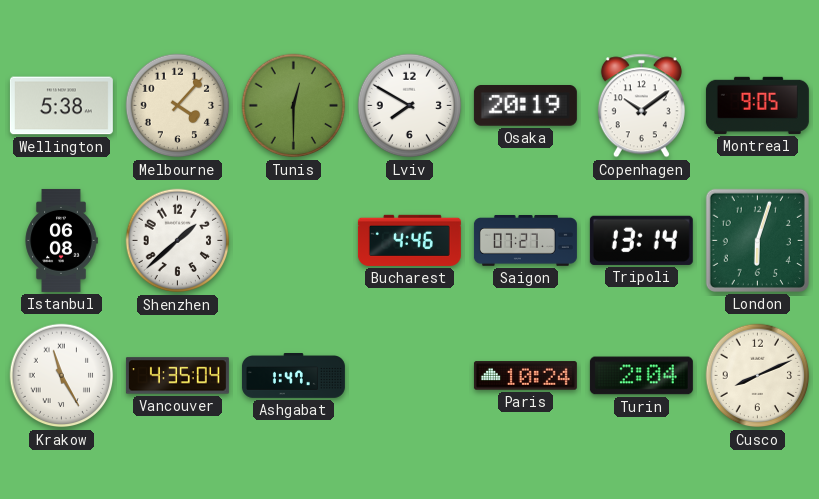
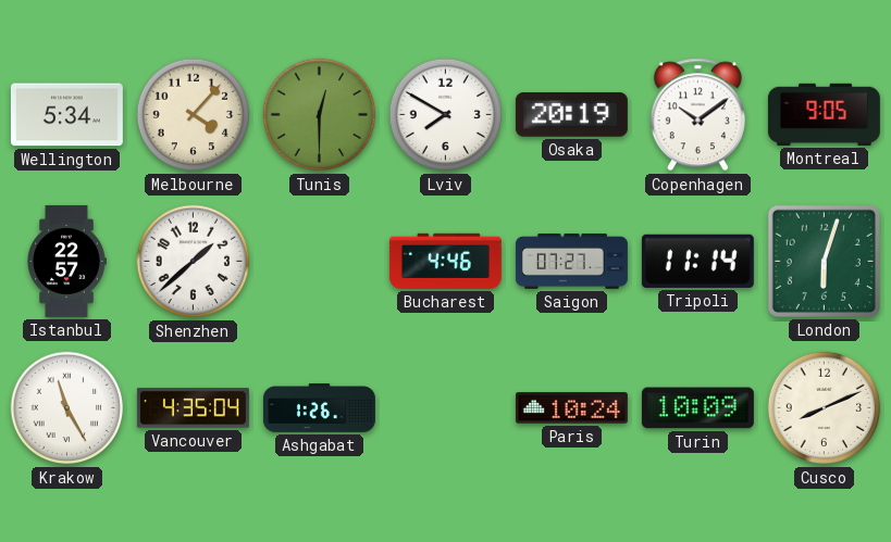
Wellington: 5:38 -> 5:34 (66, 115)
Istanbul: 06:08 -> 22:57 (66, 261)
Tripoli: 13:14 -> 11:14 (697, 261)
Ashgabat: 1:47 -> 1:26 (319, 408)
Turin: 2:04 -> 10:09 (697, 408)
